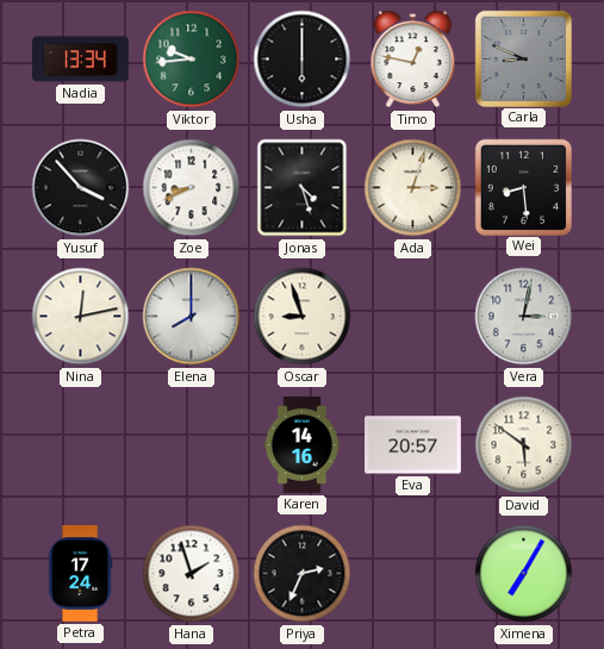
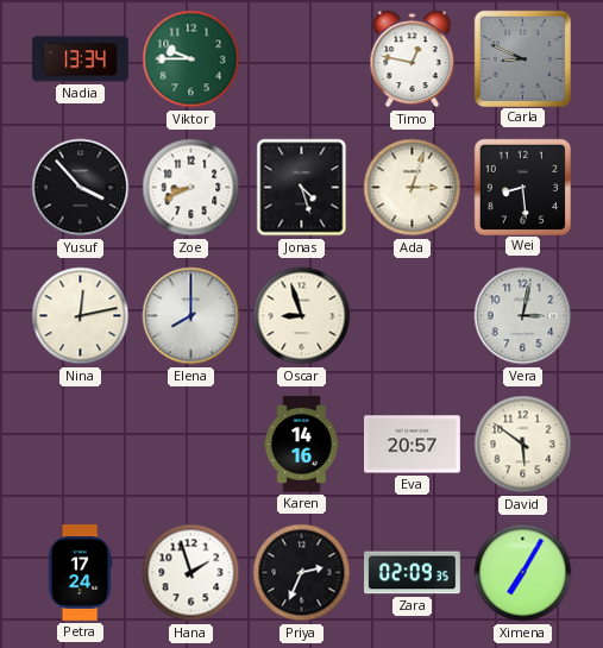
Viktor: 9:44 -> 9:45 (191, 59)
Usha: 6:00 -> none (303, 60)
Zara: none -> 02:09 (413, 573)
